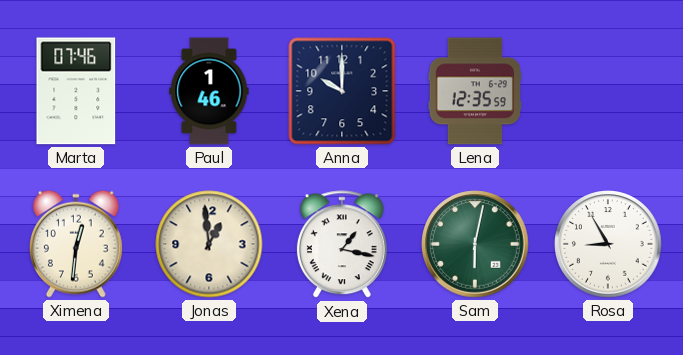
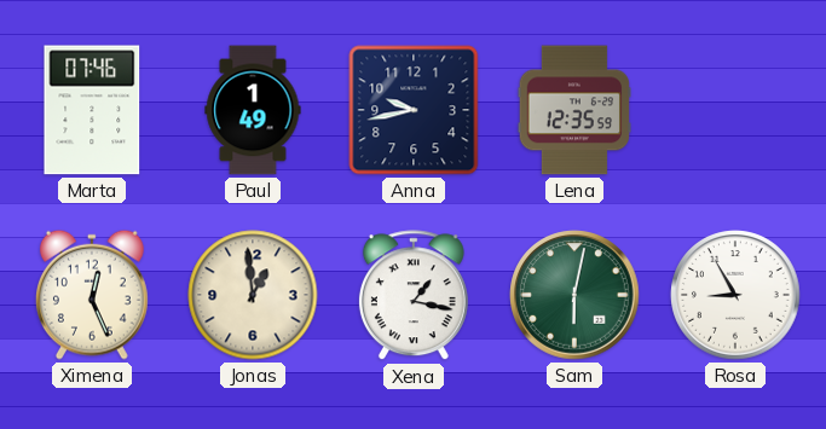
Paul: 1:46 -> 1:49 (253, 110)
Anna: 10:00 -> 9:43 (414, 110)
Ximena: 12:31 -> 12:26 (92, 295)
